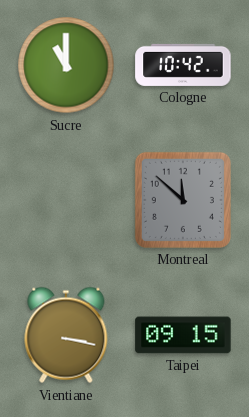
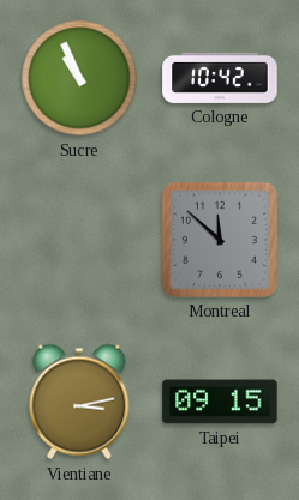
Sucre: 11:00 -> 10:56 (79, 78)
Vientiane: 3:17 -> 3:13 (79, 402)
